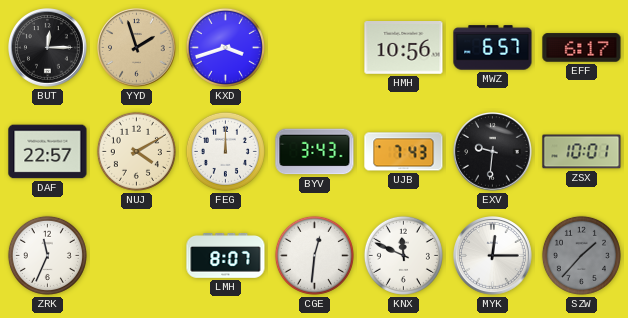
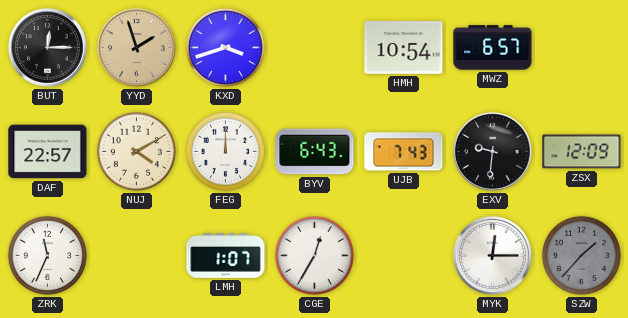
HMH: 10:56 -> 10:54 (404, 48)
EFF: 6:17 -> none (582, 48)
BYV: 3:43 -> 6:43 (315, 152)
ZSX: 10:01 -> 12:09 (582, 152)
LMH: 8:07 -> 1:07 (226, 256)
CGE: 12:31 -> 12:35 (314, 255)
KNX: 11:49 -> none (403, 255)
